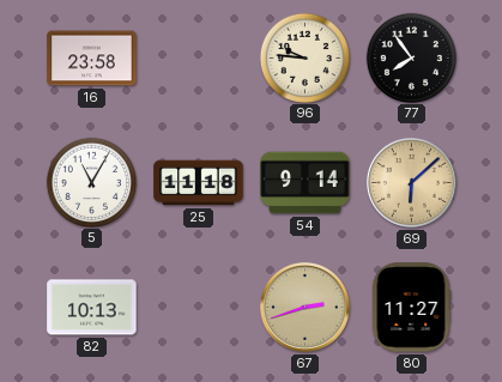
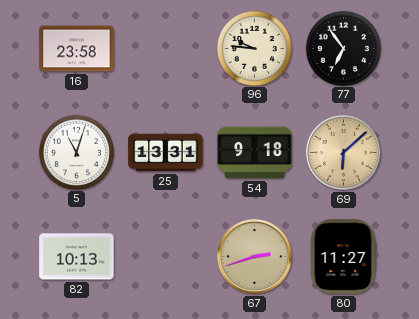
77: 7:54 -> 6:54 (343, 48)
5: 11:05 -> 11:03 (76, 152)
25: 11:18 -> 13:31 (166, 153)
54: 9:14 -> 9:18 (255, 153)
